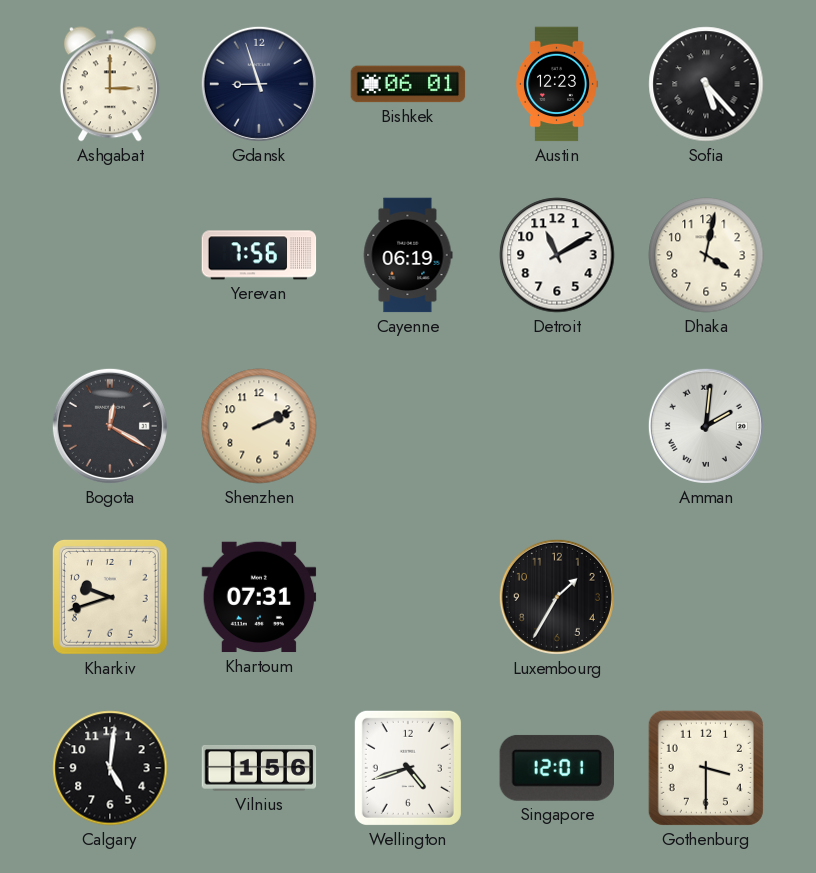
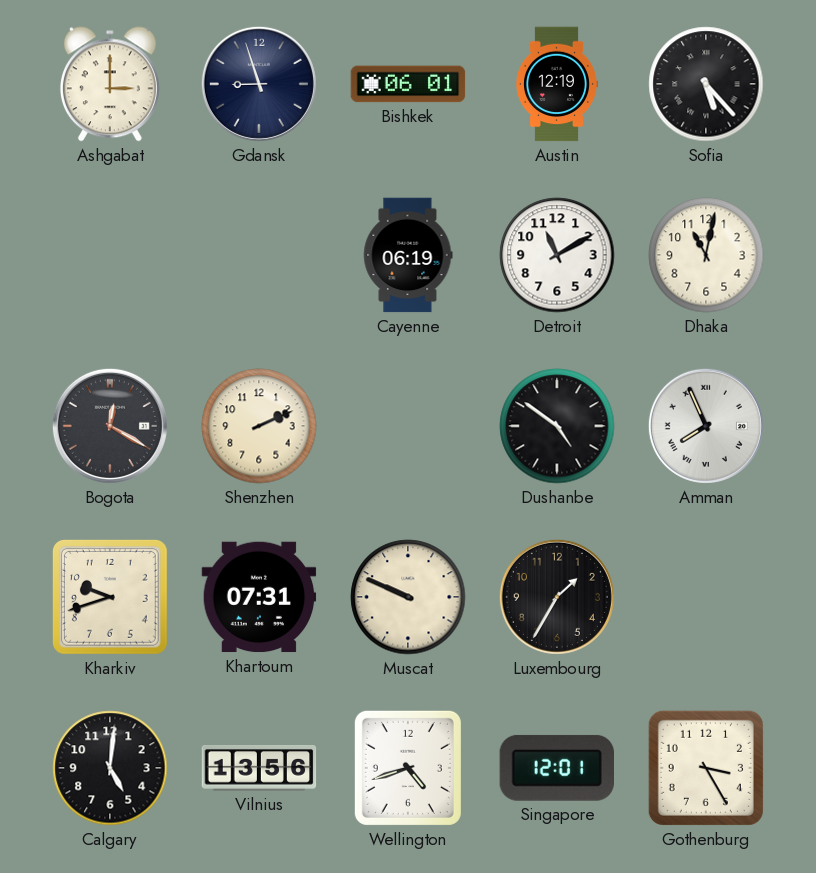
Austin: 12:23 -> 12:19 (557, 84)
Yerevan: 7:56 -> none (259, 255)
Dhaka: 4:02 -> 11:02 (706, 255)
Dushanbe: none -> 4:51 (557, 426)
Amman: 2:01 -> 7:56 (706, 426)
Muscat: none -> 9:49 (408, 597)
Vilnius: 1:56 -> 13:56 (259, 769)
Gothenburg: 3:30 -> 3:25 (706, 768)
